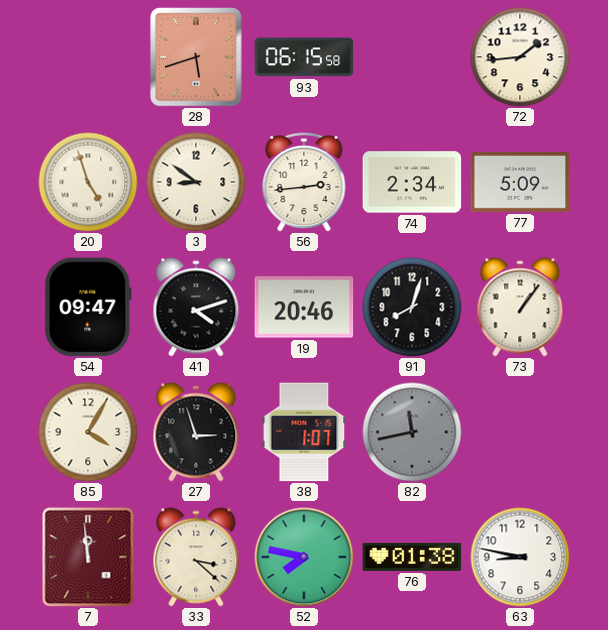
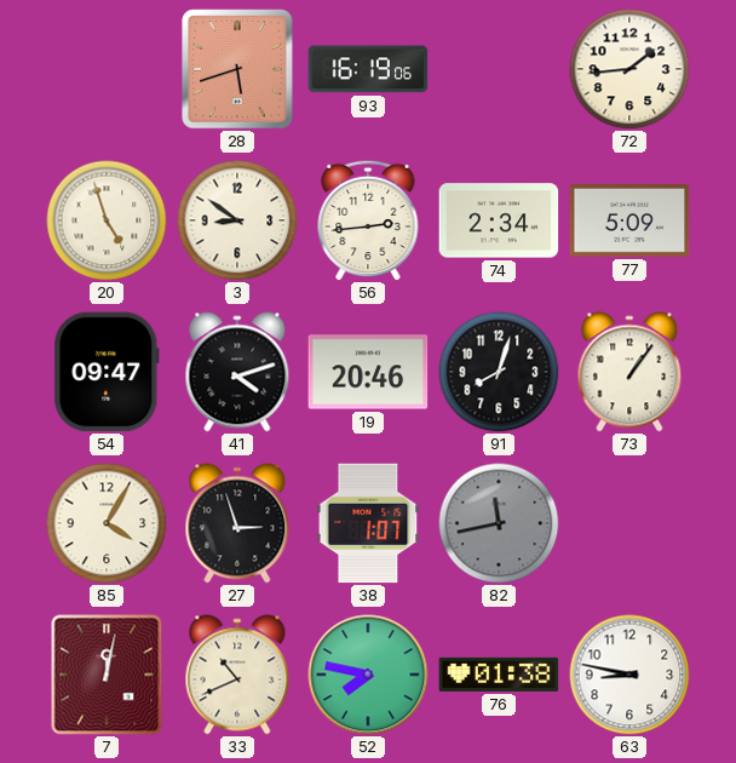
93: 06:15 -> 16:19 (368, 69)
7: 11:59 -> 12:02 (107, 675)
33: 3:22 -> 10:41 (237, 675)
